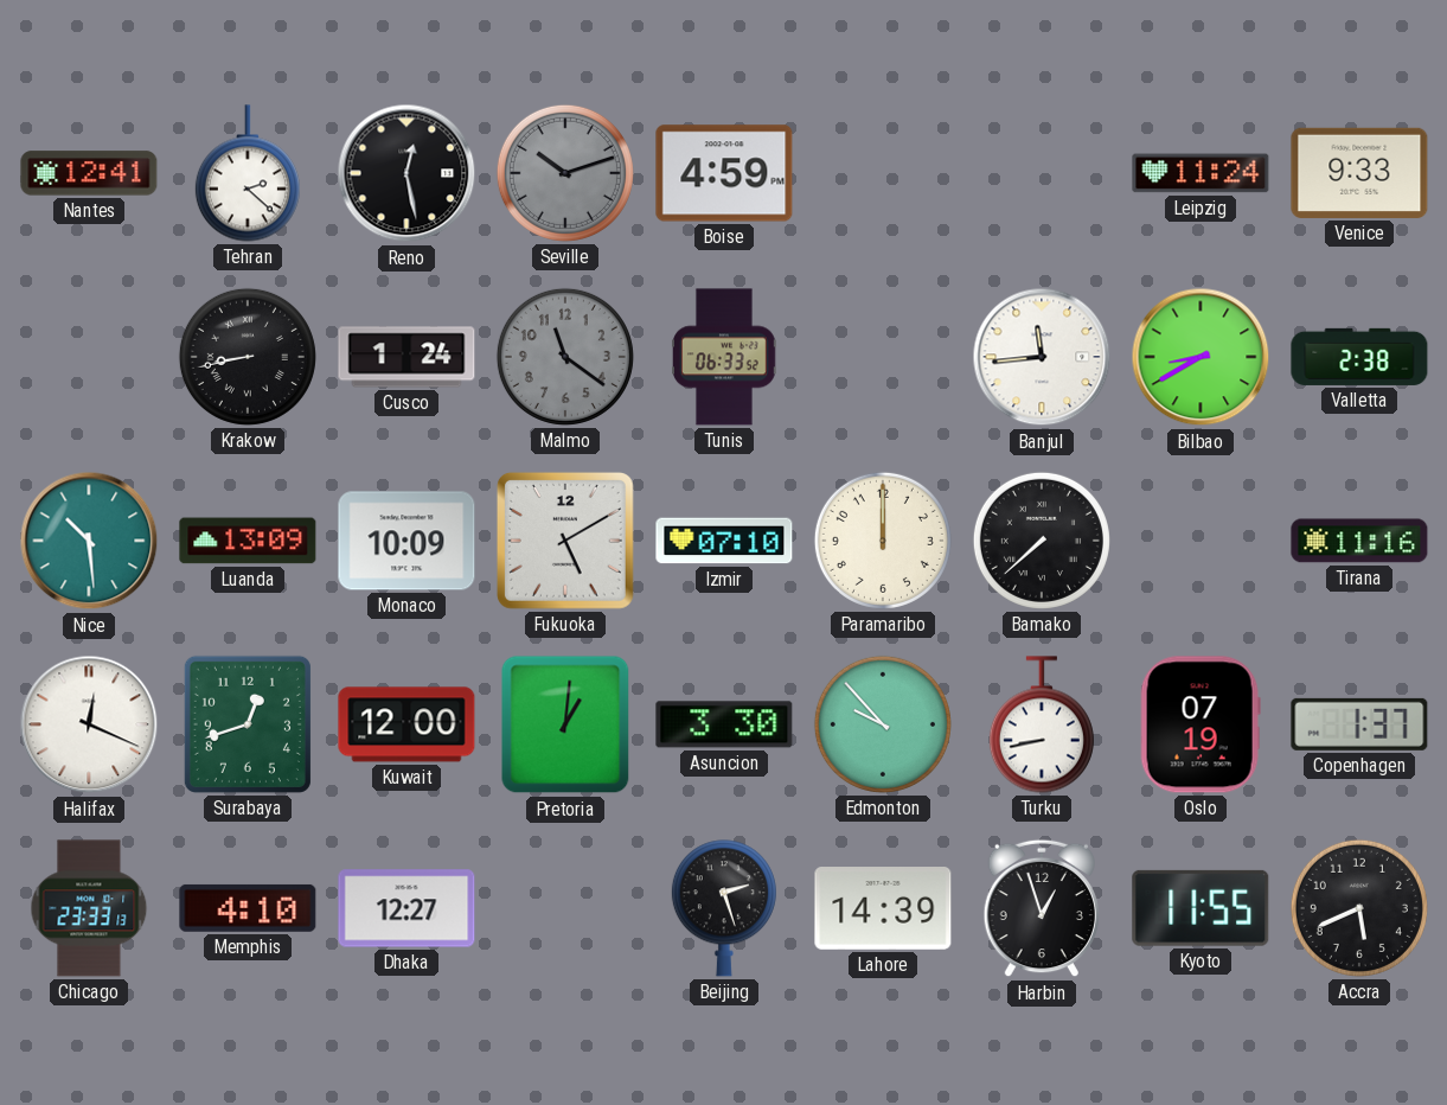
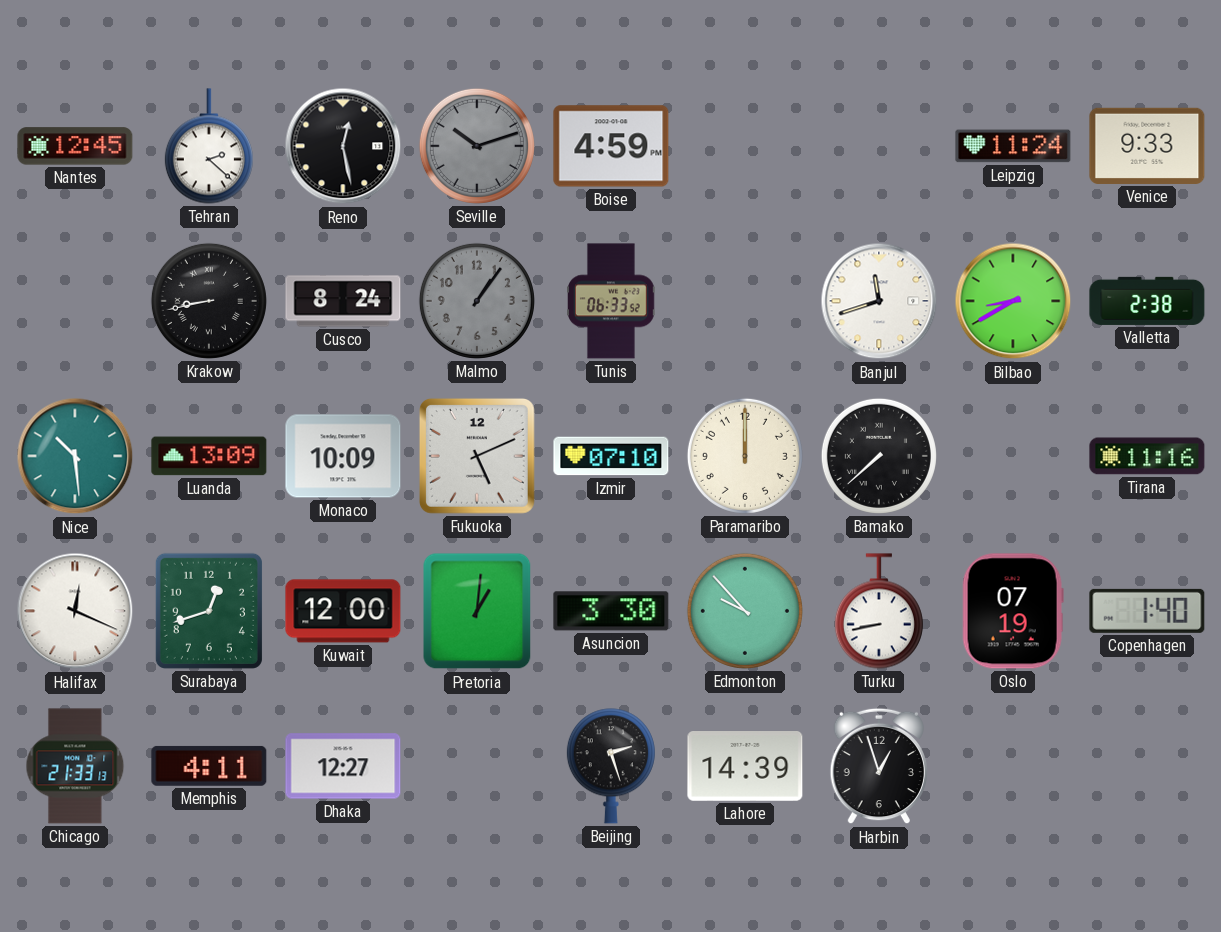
Nantes: 12:41 -> 12:45 (75, 146)
Cusco: 1:24 -> 8:24 (343, 301)
Malmo: 11:21 -> 1:06 (477, 301)
Banjul: 11:44 -> 11:42 (879, 301)
Fukuoka: 5:10 -> 5:11 (477, 456)
Copenhagen: 1:37 -> 1:40 (1147, 611)
Chicago: 23:33 -> 21:33 (75, 766)
Memphis: 4:10 -> 4:11 (209, 766)
Kyoto: 11:55 -> none (1201, 908)
Accra: 5:41 -> none (1359, 908)
